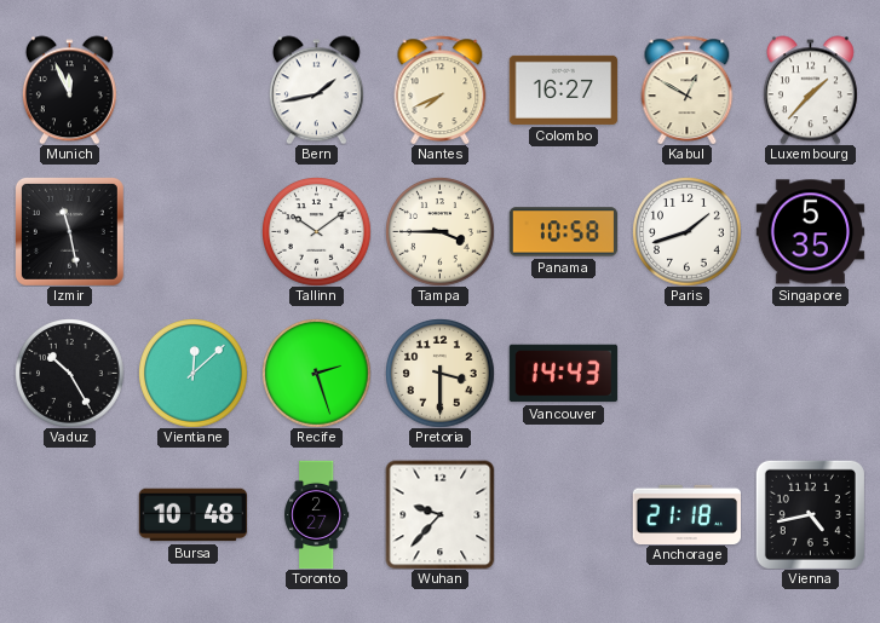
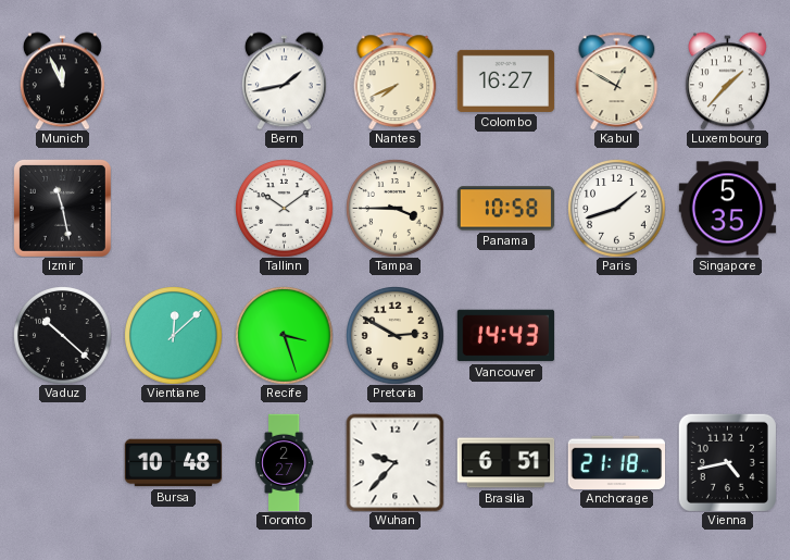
Vaduz: 10:25 -> 10:22 (63, 336)
Recife: 2:27 -> 3:27 (285, 336)
Pretoria: 3:30 -> 2:50 (396, 336)
Brasilia: none -> 6:51 (505, 463)
